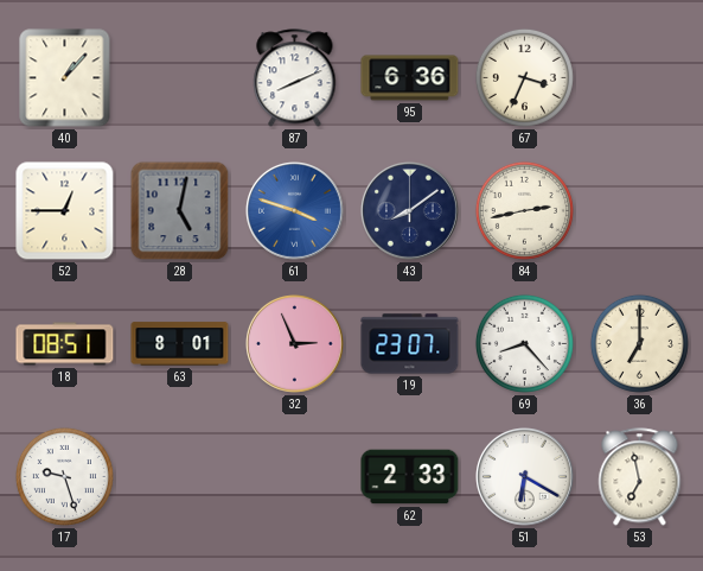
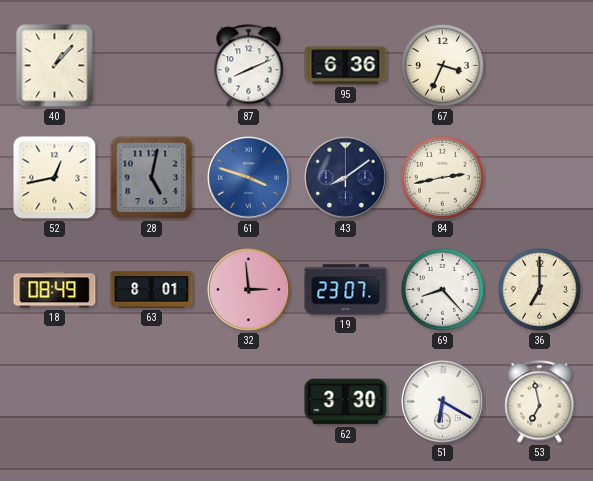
52: 12:45 -> 12:43 (55, 178)
18: 08:51 -> 08:49 (55, 290)
32: 2:56 -> 2:59 (249, 290)
17: 9:27 -> none (64, 476)
62: 2:33 -> 3:30 (346, 402)
